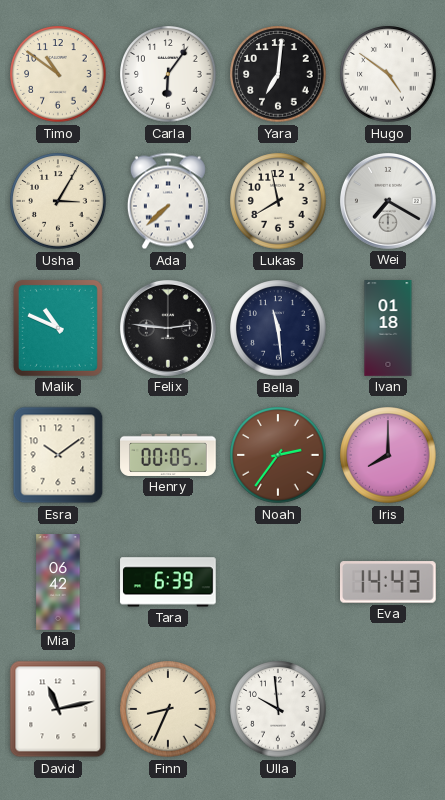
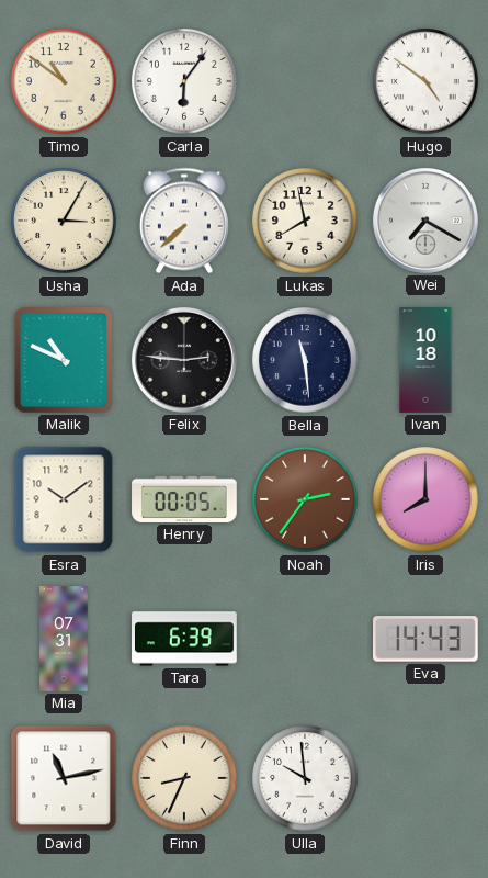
Yara: 7:01 -> none (278, 74)
Ivan: 01:18 -> 10:18 (425, 360)
Mia: 06:42 -> 07:31 (64, 639)
